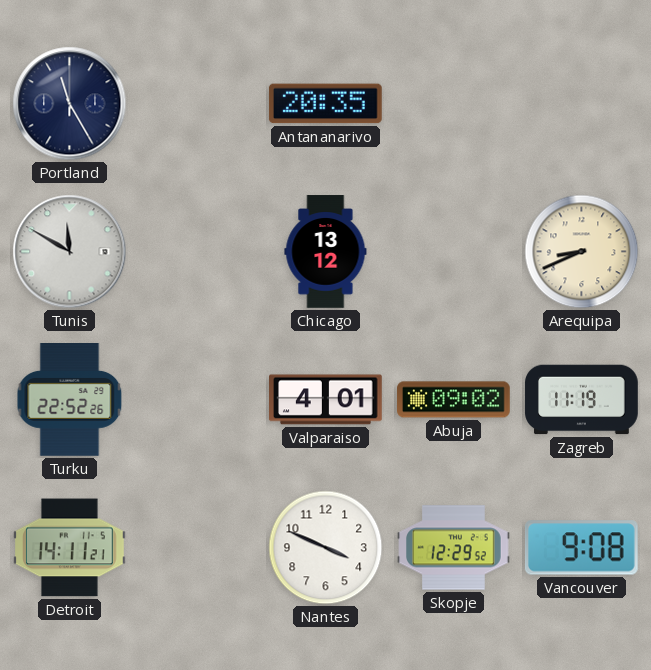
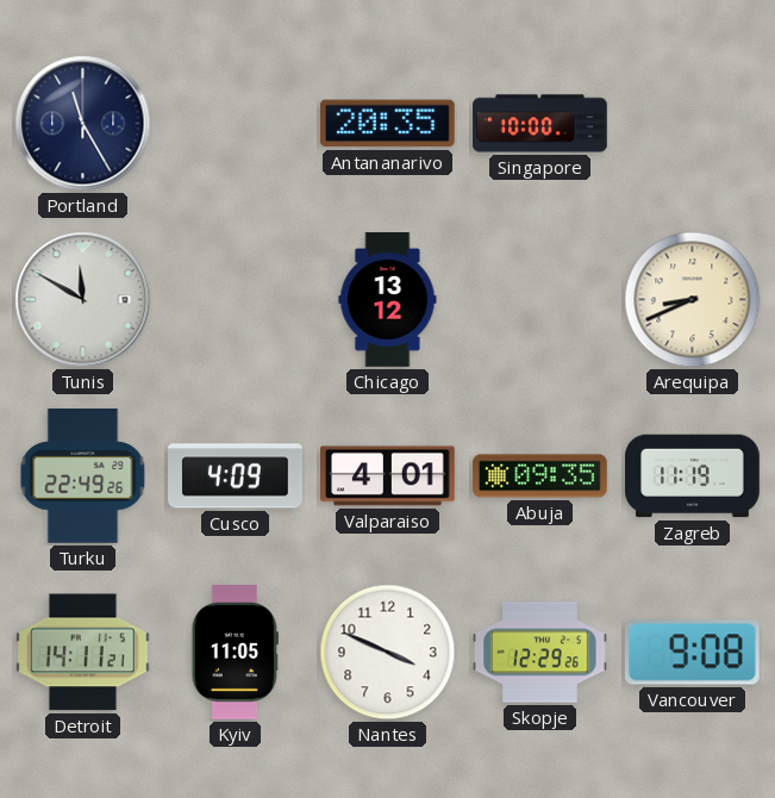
Singapore: none -> 10:00 (540, 124)
Turku: 22:52 -> 22:49 (83, 476)
Cusco: none -> 4:09 (236, 476)
Abuja: 09:02 -> 09:35 (540, 476)
Kyiv: none -> 11:05 (235, 653)
Skopje: 12:29:52 -> 12:29:26 (540, 653)
